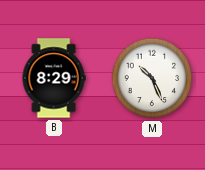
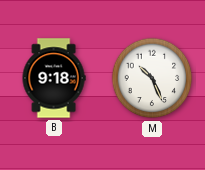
B: 8:29 -> 9:18 (54, 78)
